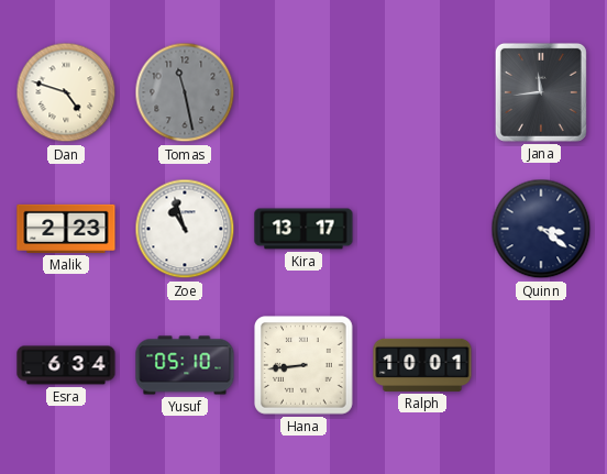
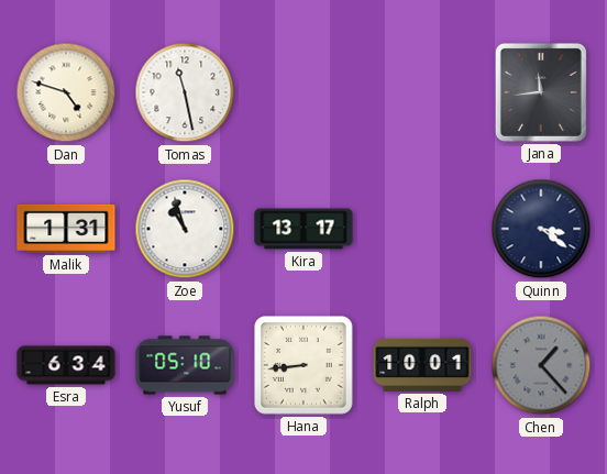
Tomas dial: grey -> white (185, 92)
Malik: 2:23 -> 1:31 (66, 229)
Chen: none -> 1:23 (541, 365)
